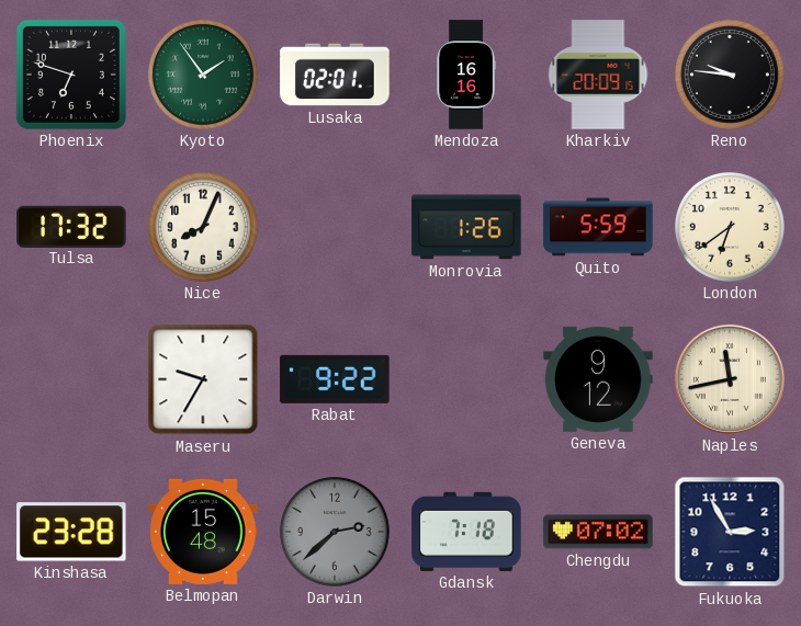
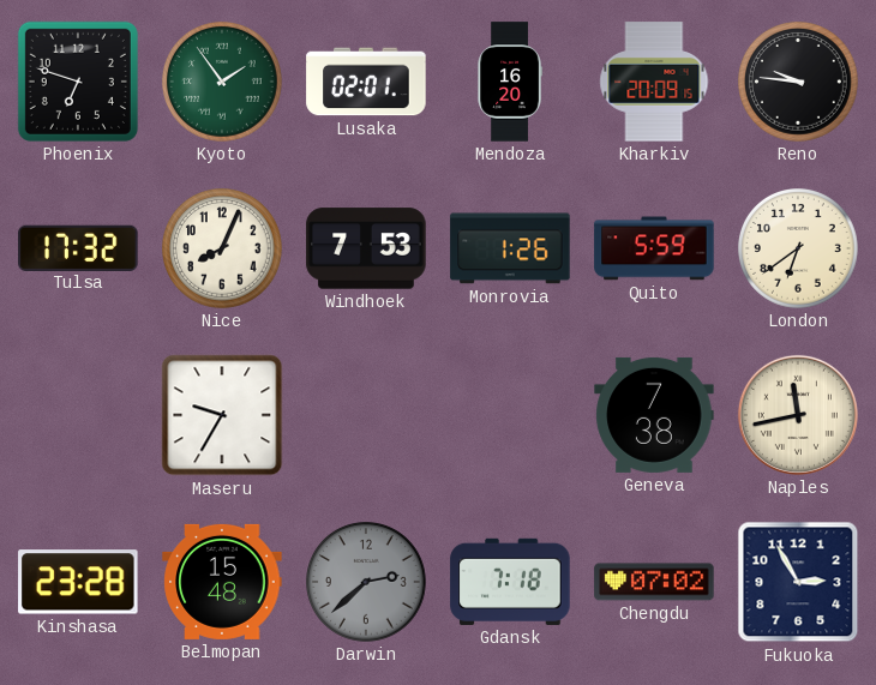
Mendoza: 16:16 -> 16:20 (510, 82)
Windhoek: none -> 7:53 (366, 248)
Rabat: 9:22 -> none (335, 379)
Geneva: 9:12 -> 7:38 (654, 415)
